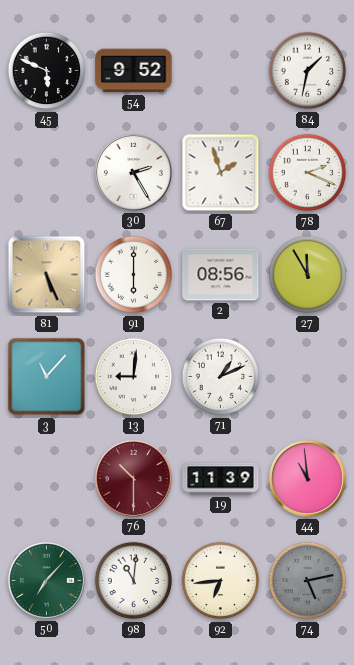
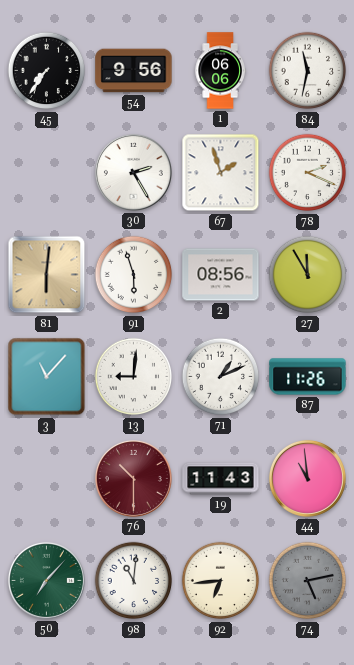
45: 5:49 -> 7:36 (47, 71)
54: 9:52 -> 9:56 (134, 71)
1: none -> 06:06 (220, 71)
84: 1:32 -> 11:32 (308, 71)
81: 5:26 -> 6:01 (47, 275)
91: 6:00 -> 5:57 (134, 275)
87: none -> 11:26 (308, 377)
19: 11:39 -> 11:43 (221, 479)
